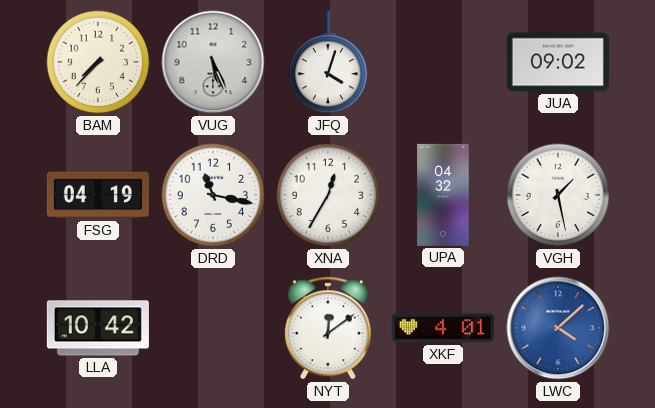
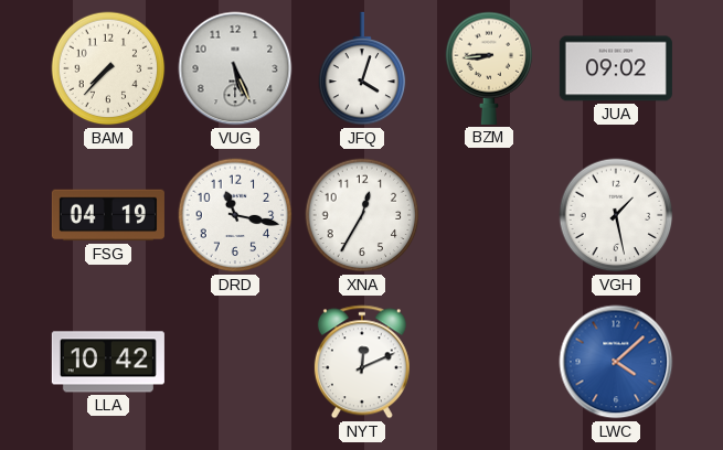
BZM: none -> 8:44 (489, 68)
UPA: 04:32 -> none (443, 195)
NYT: 12:09 -> 12:11 (362, 362)
XKF: 4:01 -> none (443, 328)
